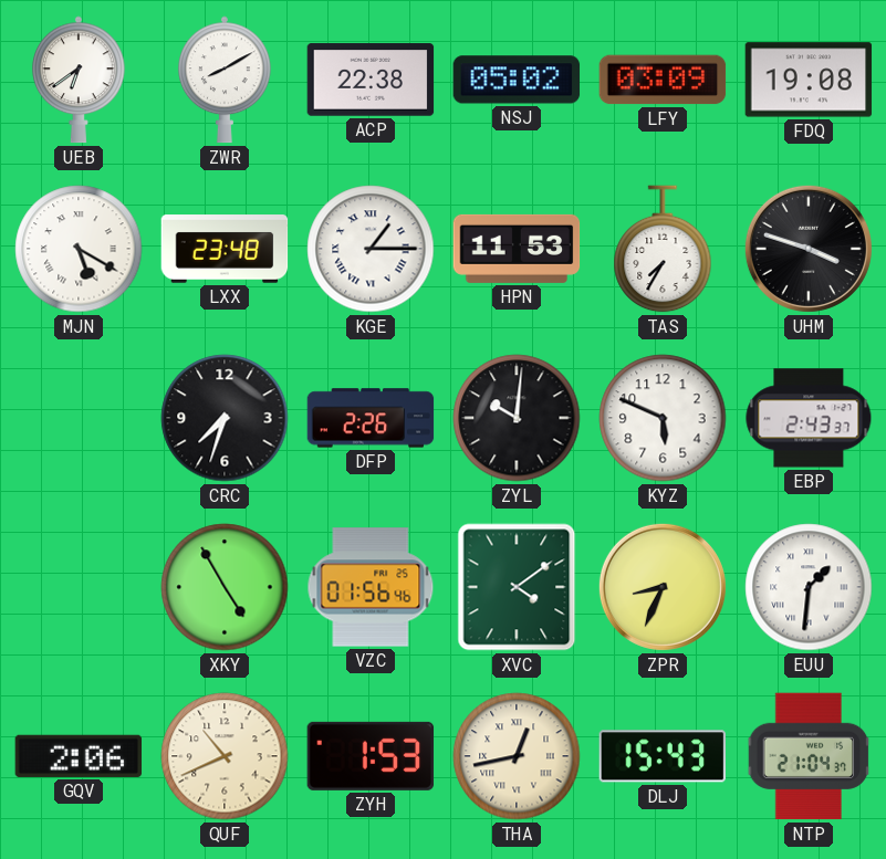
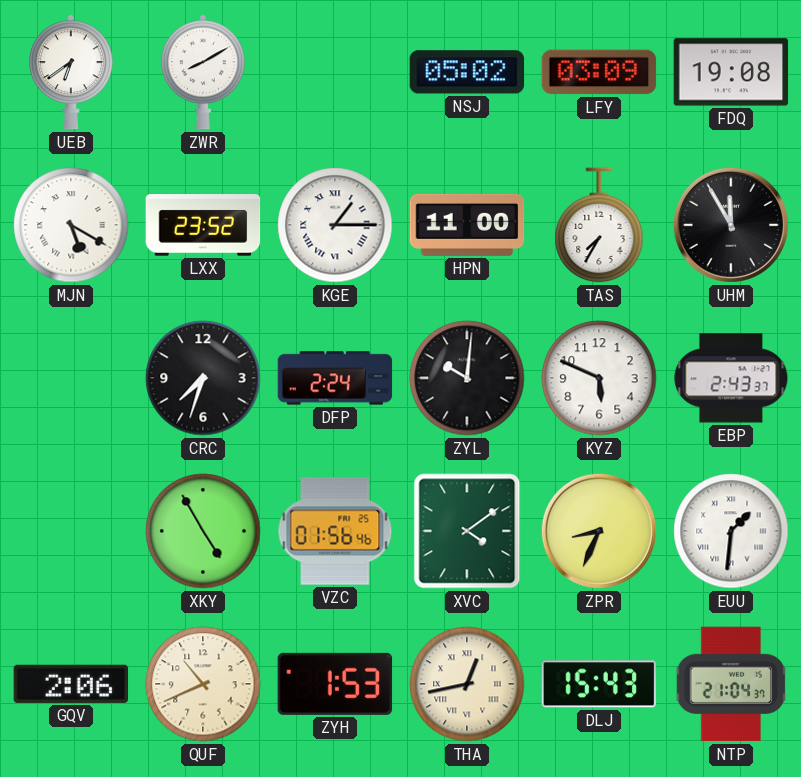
ACP: 22:38 -> none (371, 80)
LXX: 23:48 -> 23:52 (203, 225)
HPN: 11:53 -> 11:00 (467, 225)
UHM: 3:48 -> 11:55 (731, 225)
DFP: 2:26 -> 2:24 (335, 378)
